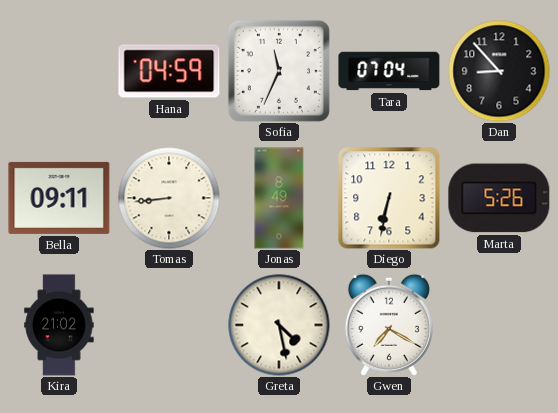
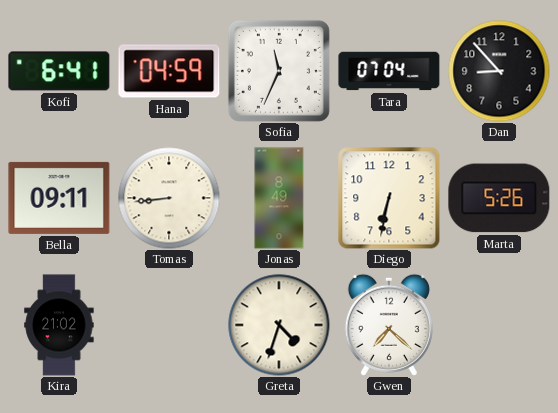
Kofi: none -> 6:41 (59, 71)
Greta: 4:28 -> 4:33 (279, 325)
Gwen: 7:20 -> 7:22 (389, 325)
